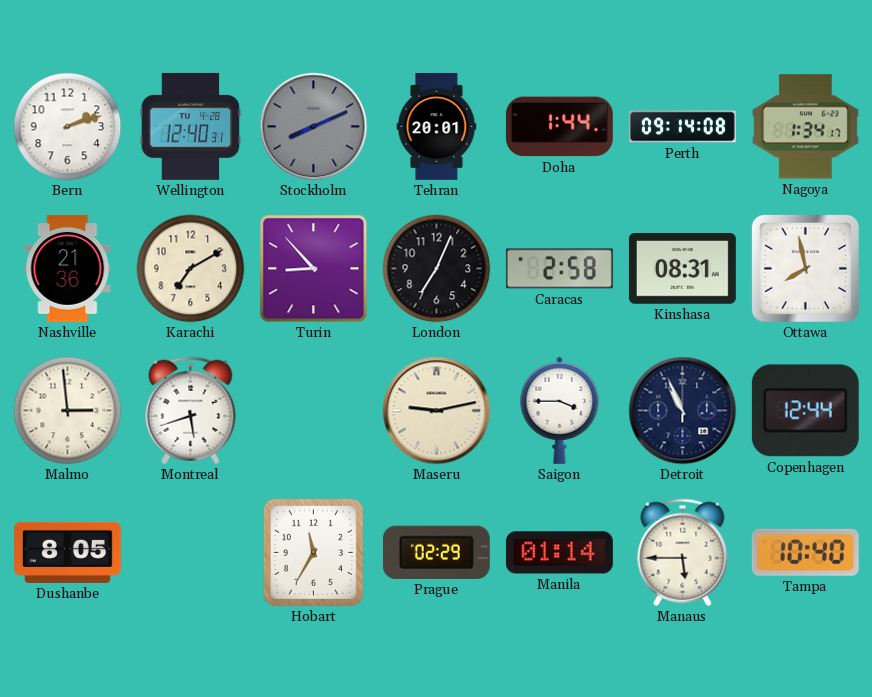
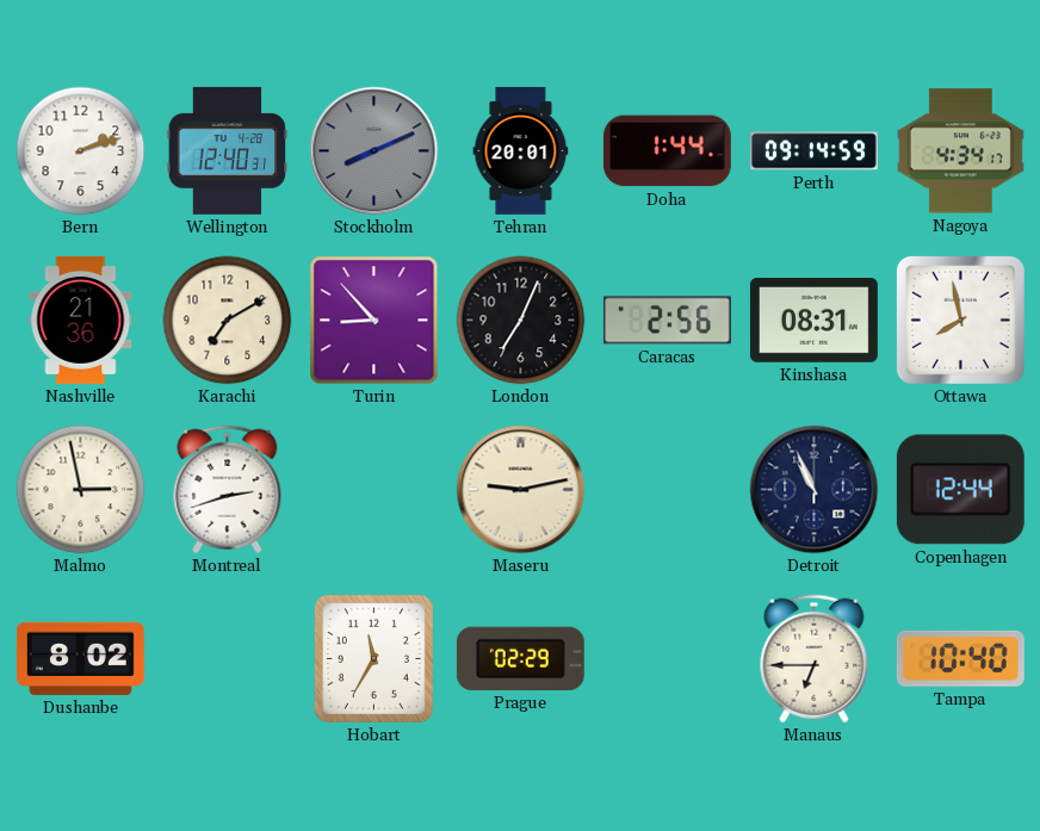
Perth: 09:14:08 -> 09:14:59 (813, 151)
Nagoya: 1:34 -> 4:34 (960, 151)
Caracas: 2:58 -> 2:56 (667, 321)
Malmo: 2:59 -> 2:58 (81, 490)
Montreal: 5:42 -> 2:42 (228, 490)
Saigon: 3:45 -> none (560, 410)
Dushanbe: 8:05 -> 8:02 (80, 658)
Manila: 01:14 -> none (559, 553)
Manaus: 5:45 -> 6:45 (815, 659)
